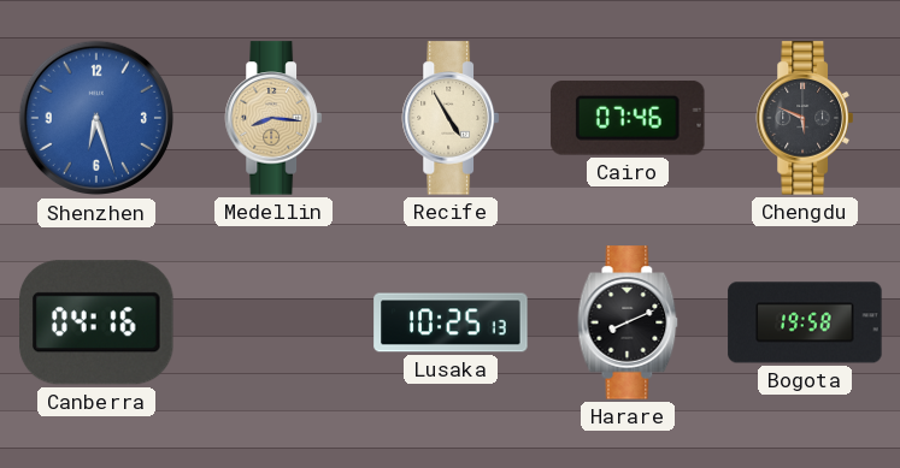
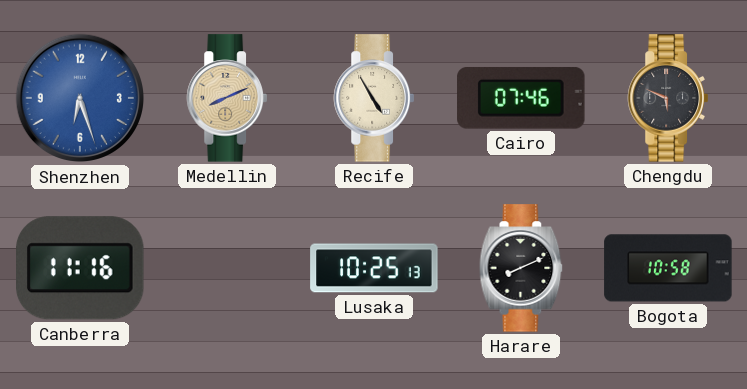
Medellin: 8:16 -> 8:11 (227, 98)
Canberra: 04:16 -> 11:16 (81, 268)
Bogota: 19:58 -> 10:58 (668, 268)
